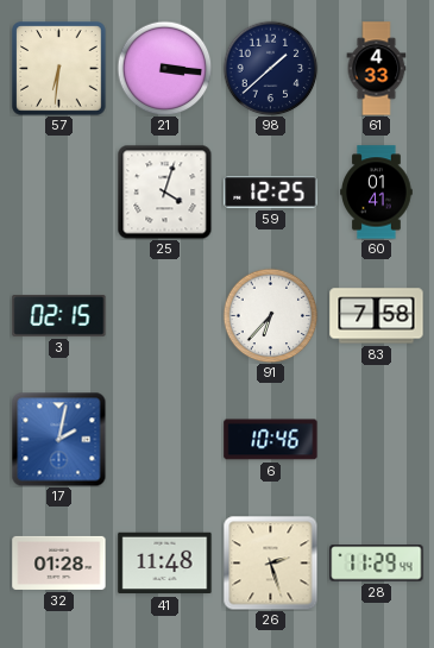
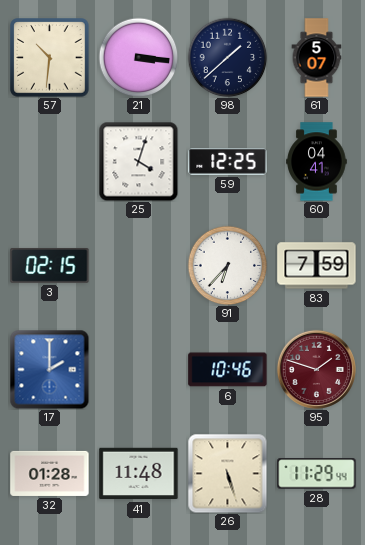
57: 6:31 -> 10:31 (50, 58)
61: 4:33 -> 5:07 (317, 58)
60: 01:41 -> 04:41 (317, 162)
83: 7:58 -> 7:59 (317, 266)
17: 2:02 -> 2:00 (49, 369)
95: none -> 1:48 (316, 369)
26: 2:27 -> 5:27 (227, 473)
